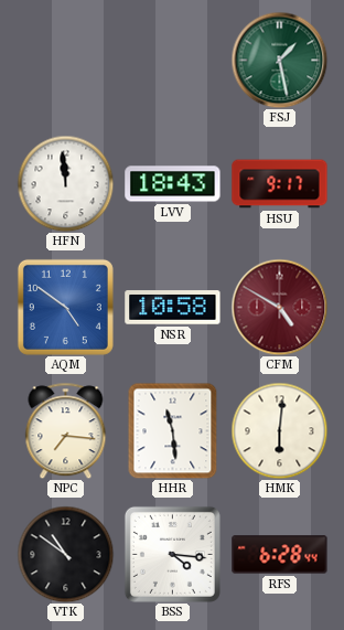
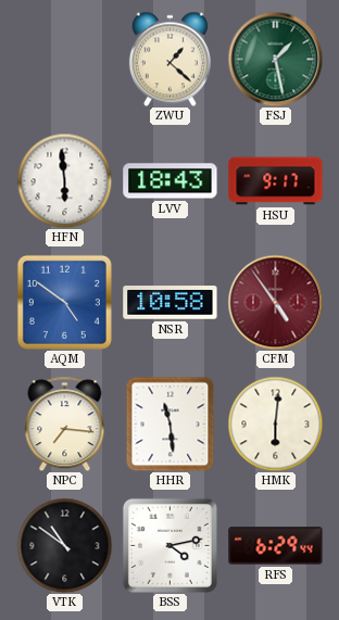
ZWU: none -> 1:22 (169, 59)
HFN: 11:59 -> 5:59 (64, 180)
CFM: 4:50 -> 4:54 (275, 302)
BSS: 4:16 -> 4:13 (169, 545)
RFS: 6:28 -> 6:29 (276, 546)
